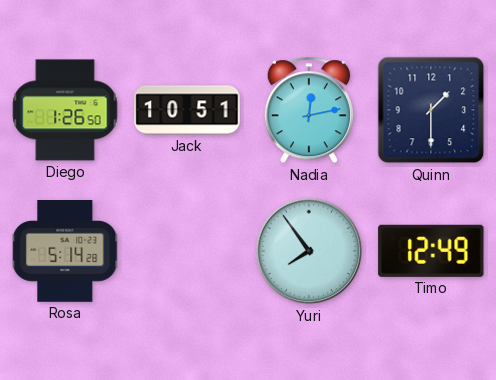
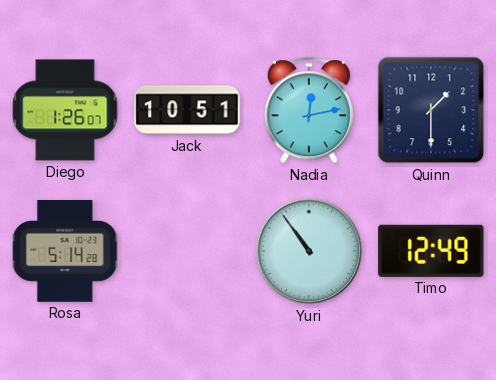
Diego: 1:26:50 -> 1:26:07 (65, 110)
Yuri: 7:54 -> 10:54 (309, 251)
